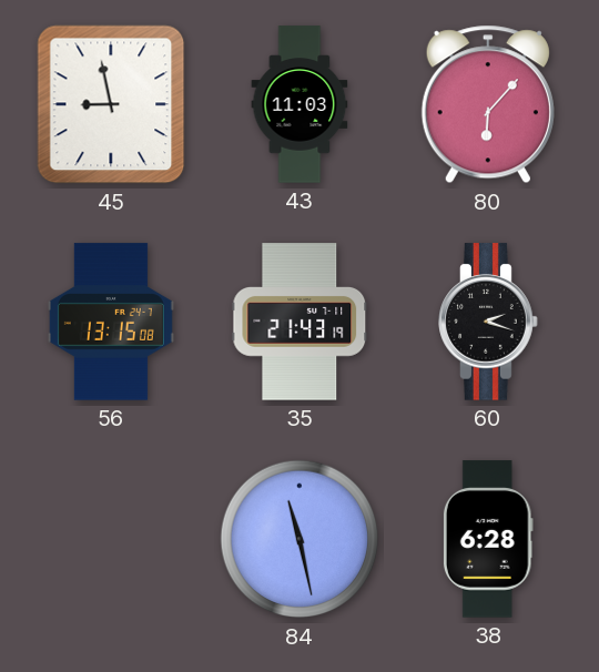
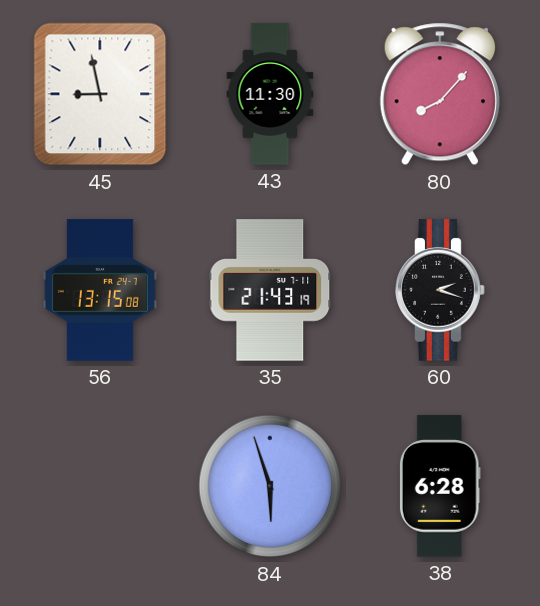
43: 11:03 -> 11:30 (270, 94)
80: 6:07 -> 8:07 (440, 94)
84: 11:28 -> 5:57 (270, 486)
